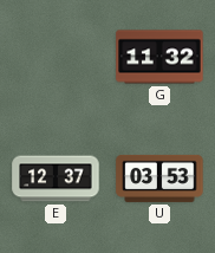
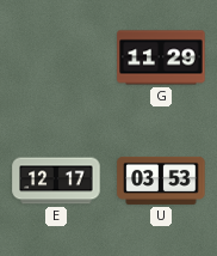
G: 11:32 -> 11:29 (161, 57)
E: 12:37 -> 12:17 (56, 181)
